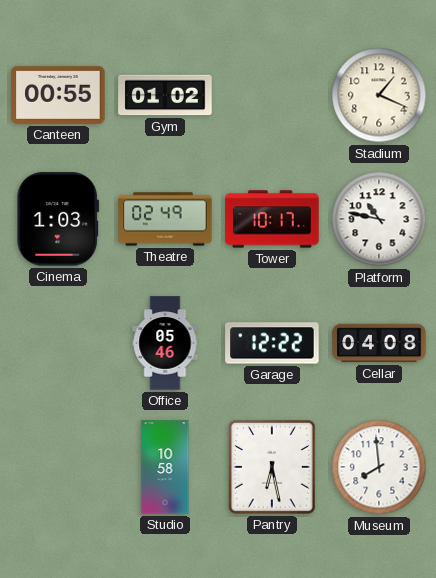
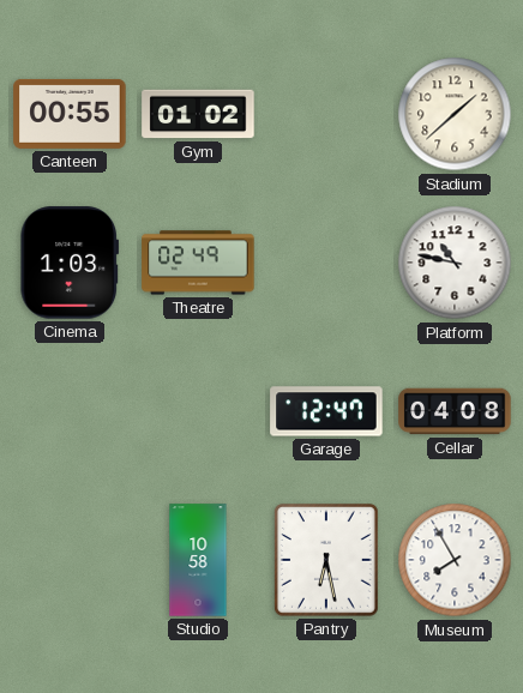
Stadium: 1:19 -> 1:38 (455, 114)
Tower: 10:17 -> none (272, 219)
Office: 05:46 -> none (165, 343)
Garage: 12:22 -> 12:47 (326, 411)
Museum: 7:59 -> 7:55 (455, 560)
